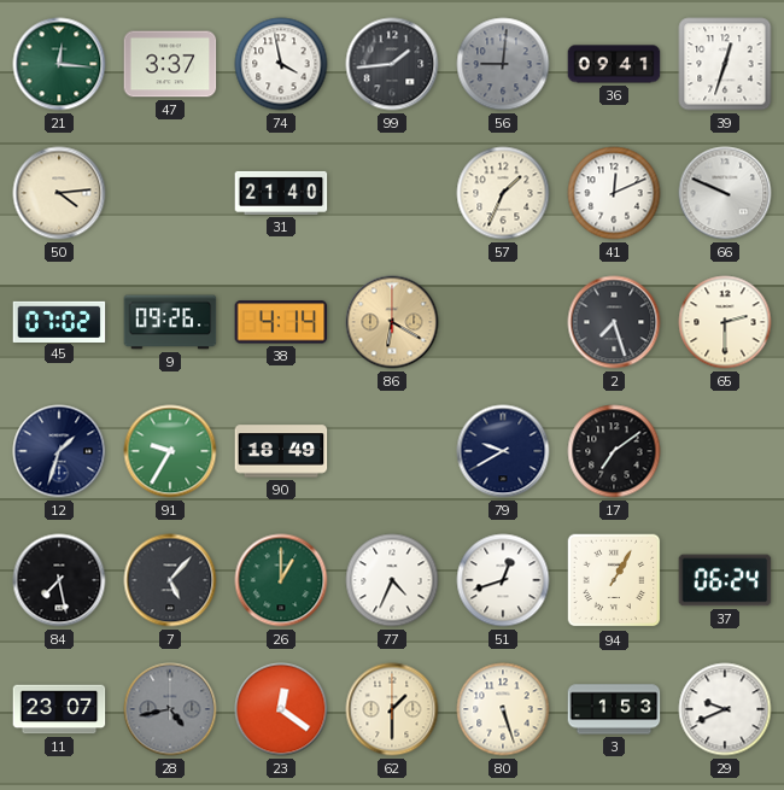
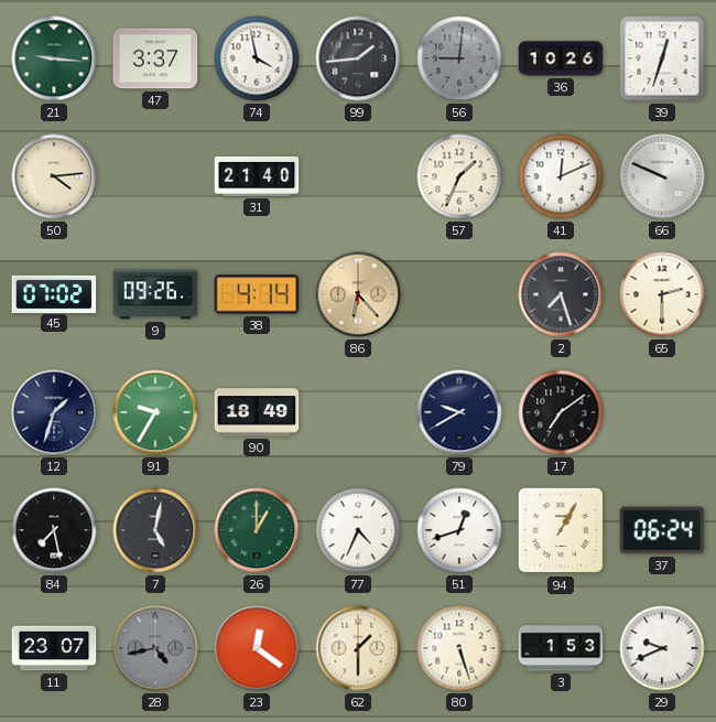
21: 12:16 -> 9:16 (54, 58)
36: 09:41 -> 10:26 (561, 58)
86: 6:20 -> 6:23 (358, 294)
7: 5:07 -> 5:02 (155, 530)
